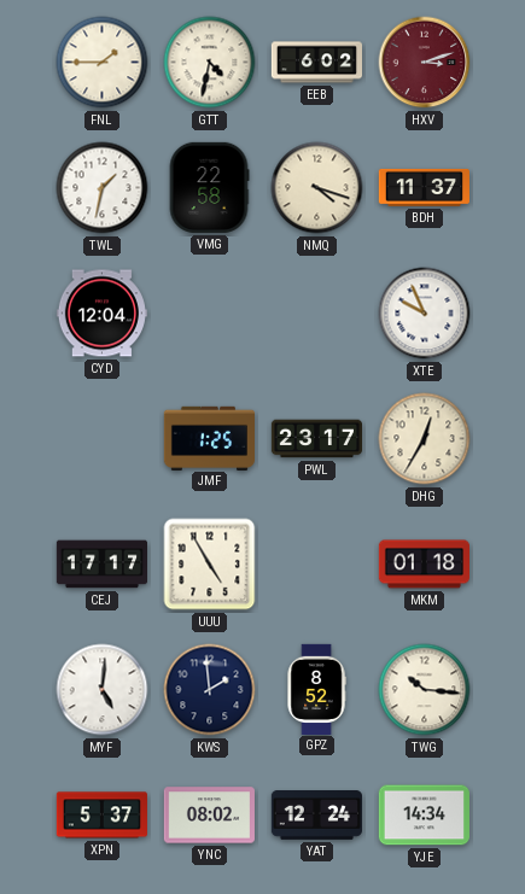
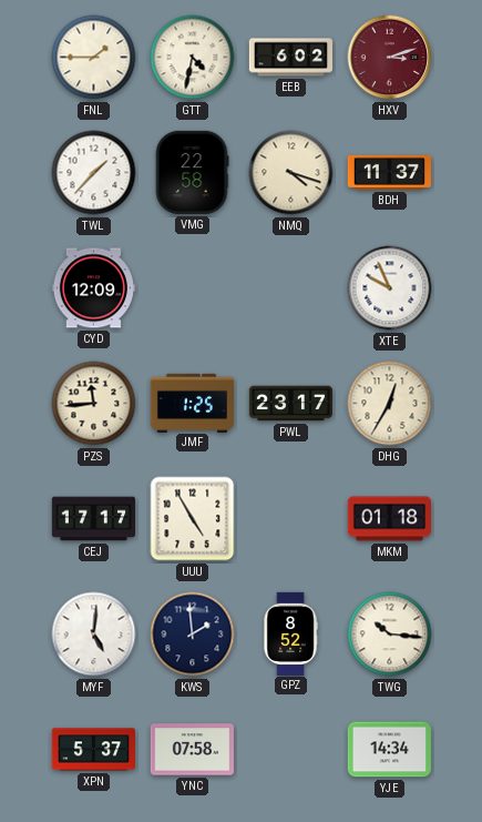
TWL: 1:32 -> 1:37 (94, 173)
CYD: 12:04 -> 12:09 (93, 288)
PZS: none -> 11:44 (94, 404)
YNC: 08:02 -> 07:58 (192, 750)
YAT: 12:24 -> none (316, 816)
